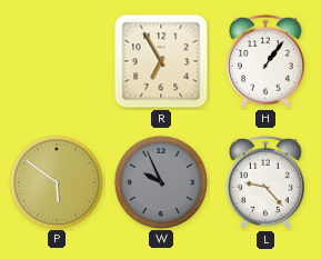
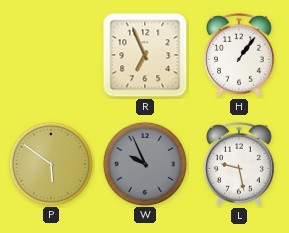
R: 6:55 -> 6:56 (145, 55)
L: 9:23 -> 9:28 (240, 164)
